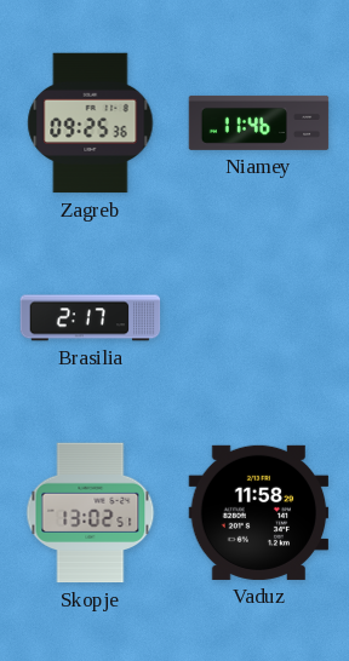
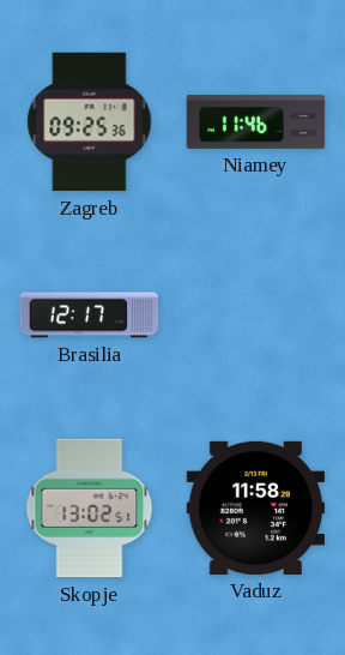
Brasilia: 2:17 -> 12:17 (90, 316)
